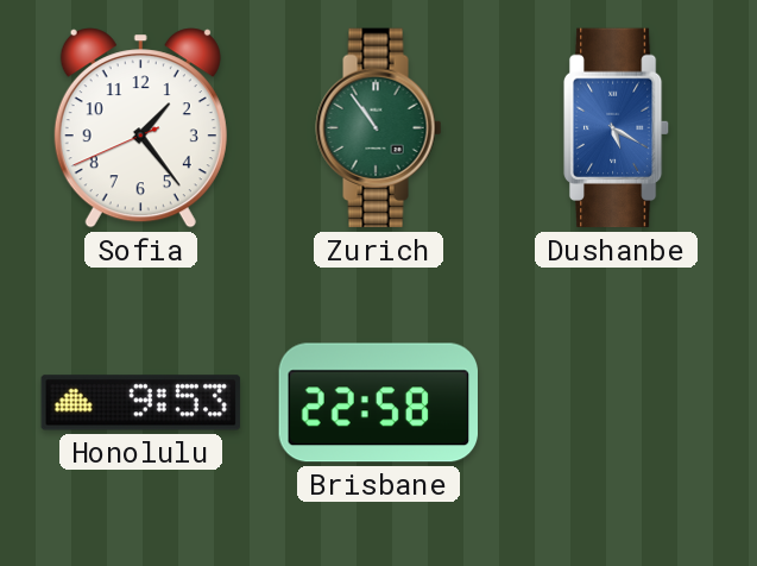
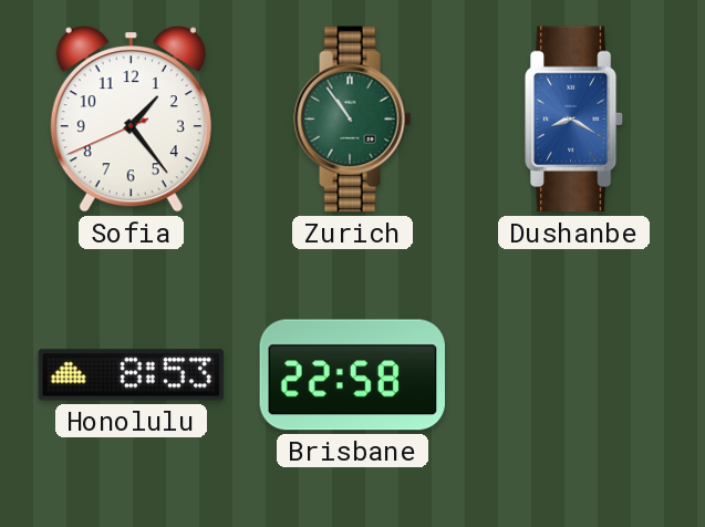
Dushanbe: 5:20 -> 8:20 (574, 120)
Honolulu: 9:53 -> 8:53 (132, 375)
